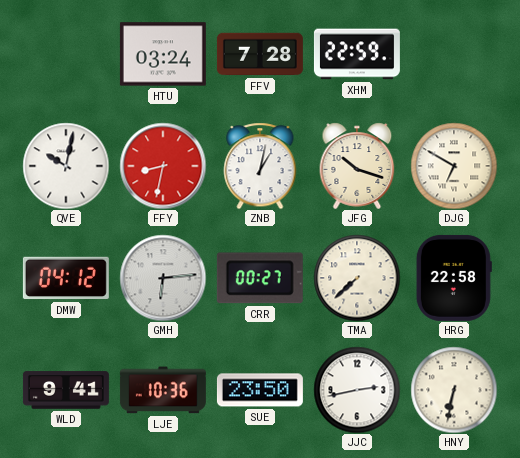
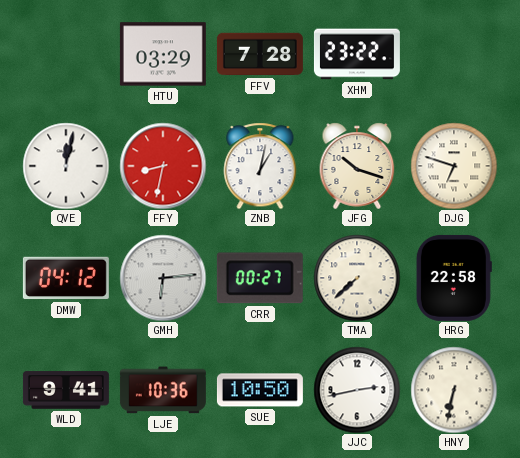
HTU: 03:24 -> 03:29 (163, 54)
XHM: 22:59 -> 23:22 (357, 54)
QVE: 10:02 -> 12:02 (66, 166)
DJG: 6:50 -> 6:48 (454, 166)
SUE: 23:50 -> 10:50 (260, 390)
